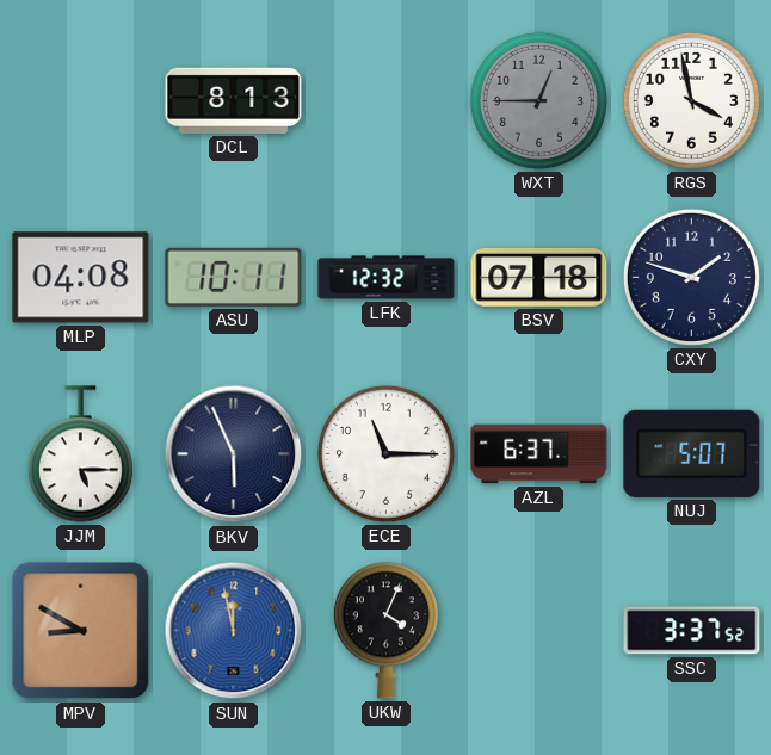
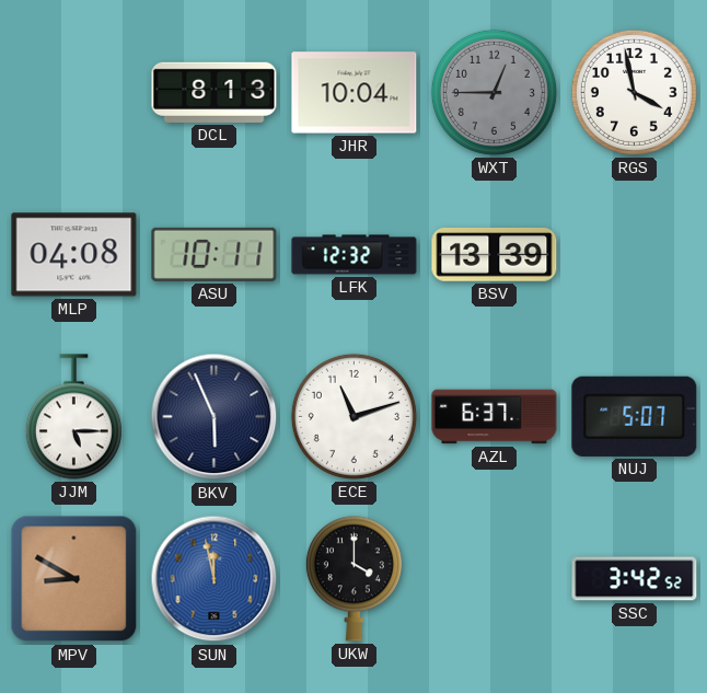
JHR: none -> 10:04 (355, 93)
BSV: 07:18 -> 13:39 (495, 255)
CXY: 1:48 -> none (691, 277)
ECE: 11:15 -> 11:12 (353, 416)
UKW: 4:04 -> 4:00 (353, 579)
SSC: 3:37 -> 3:42 (635, 579)
